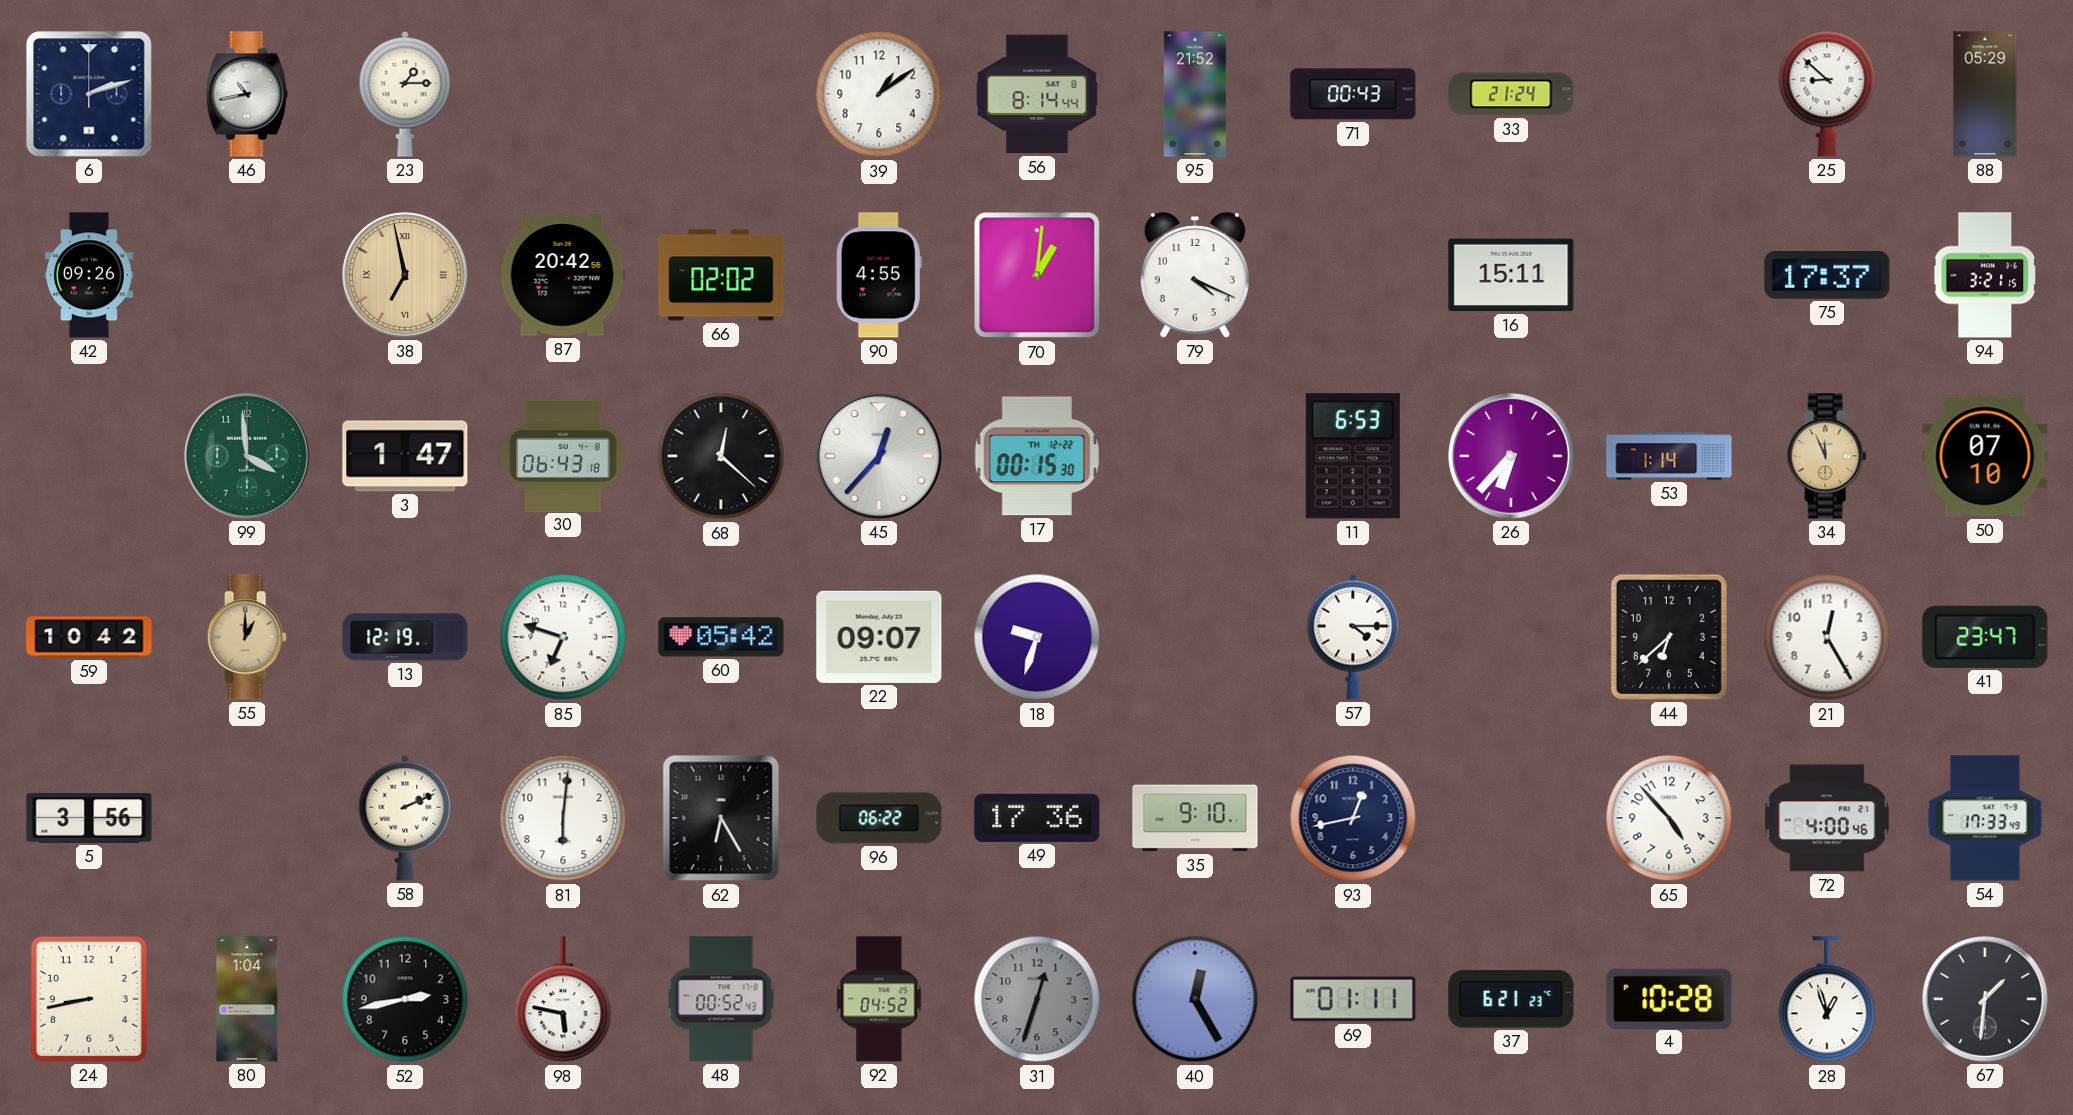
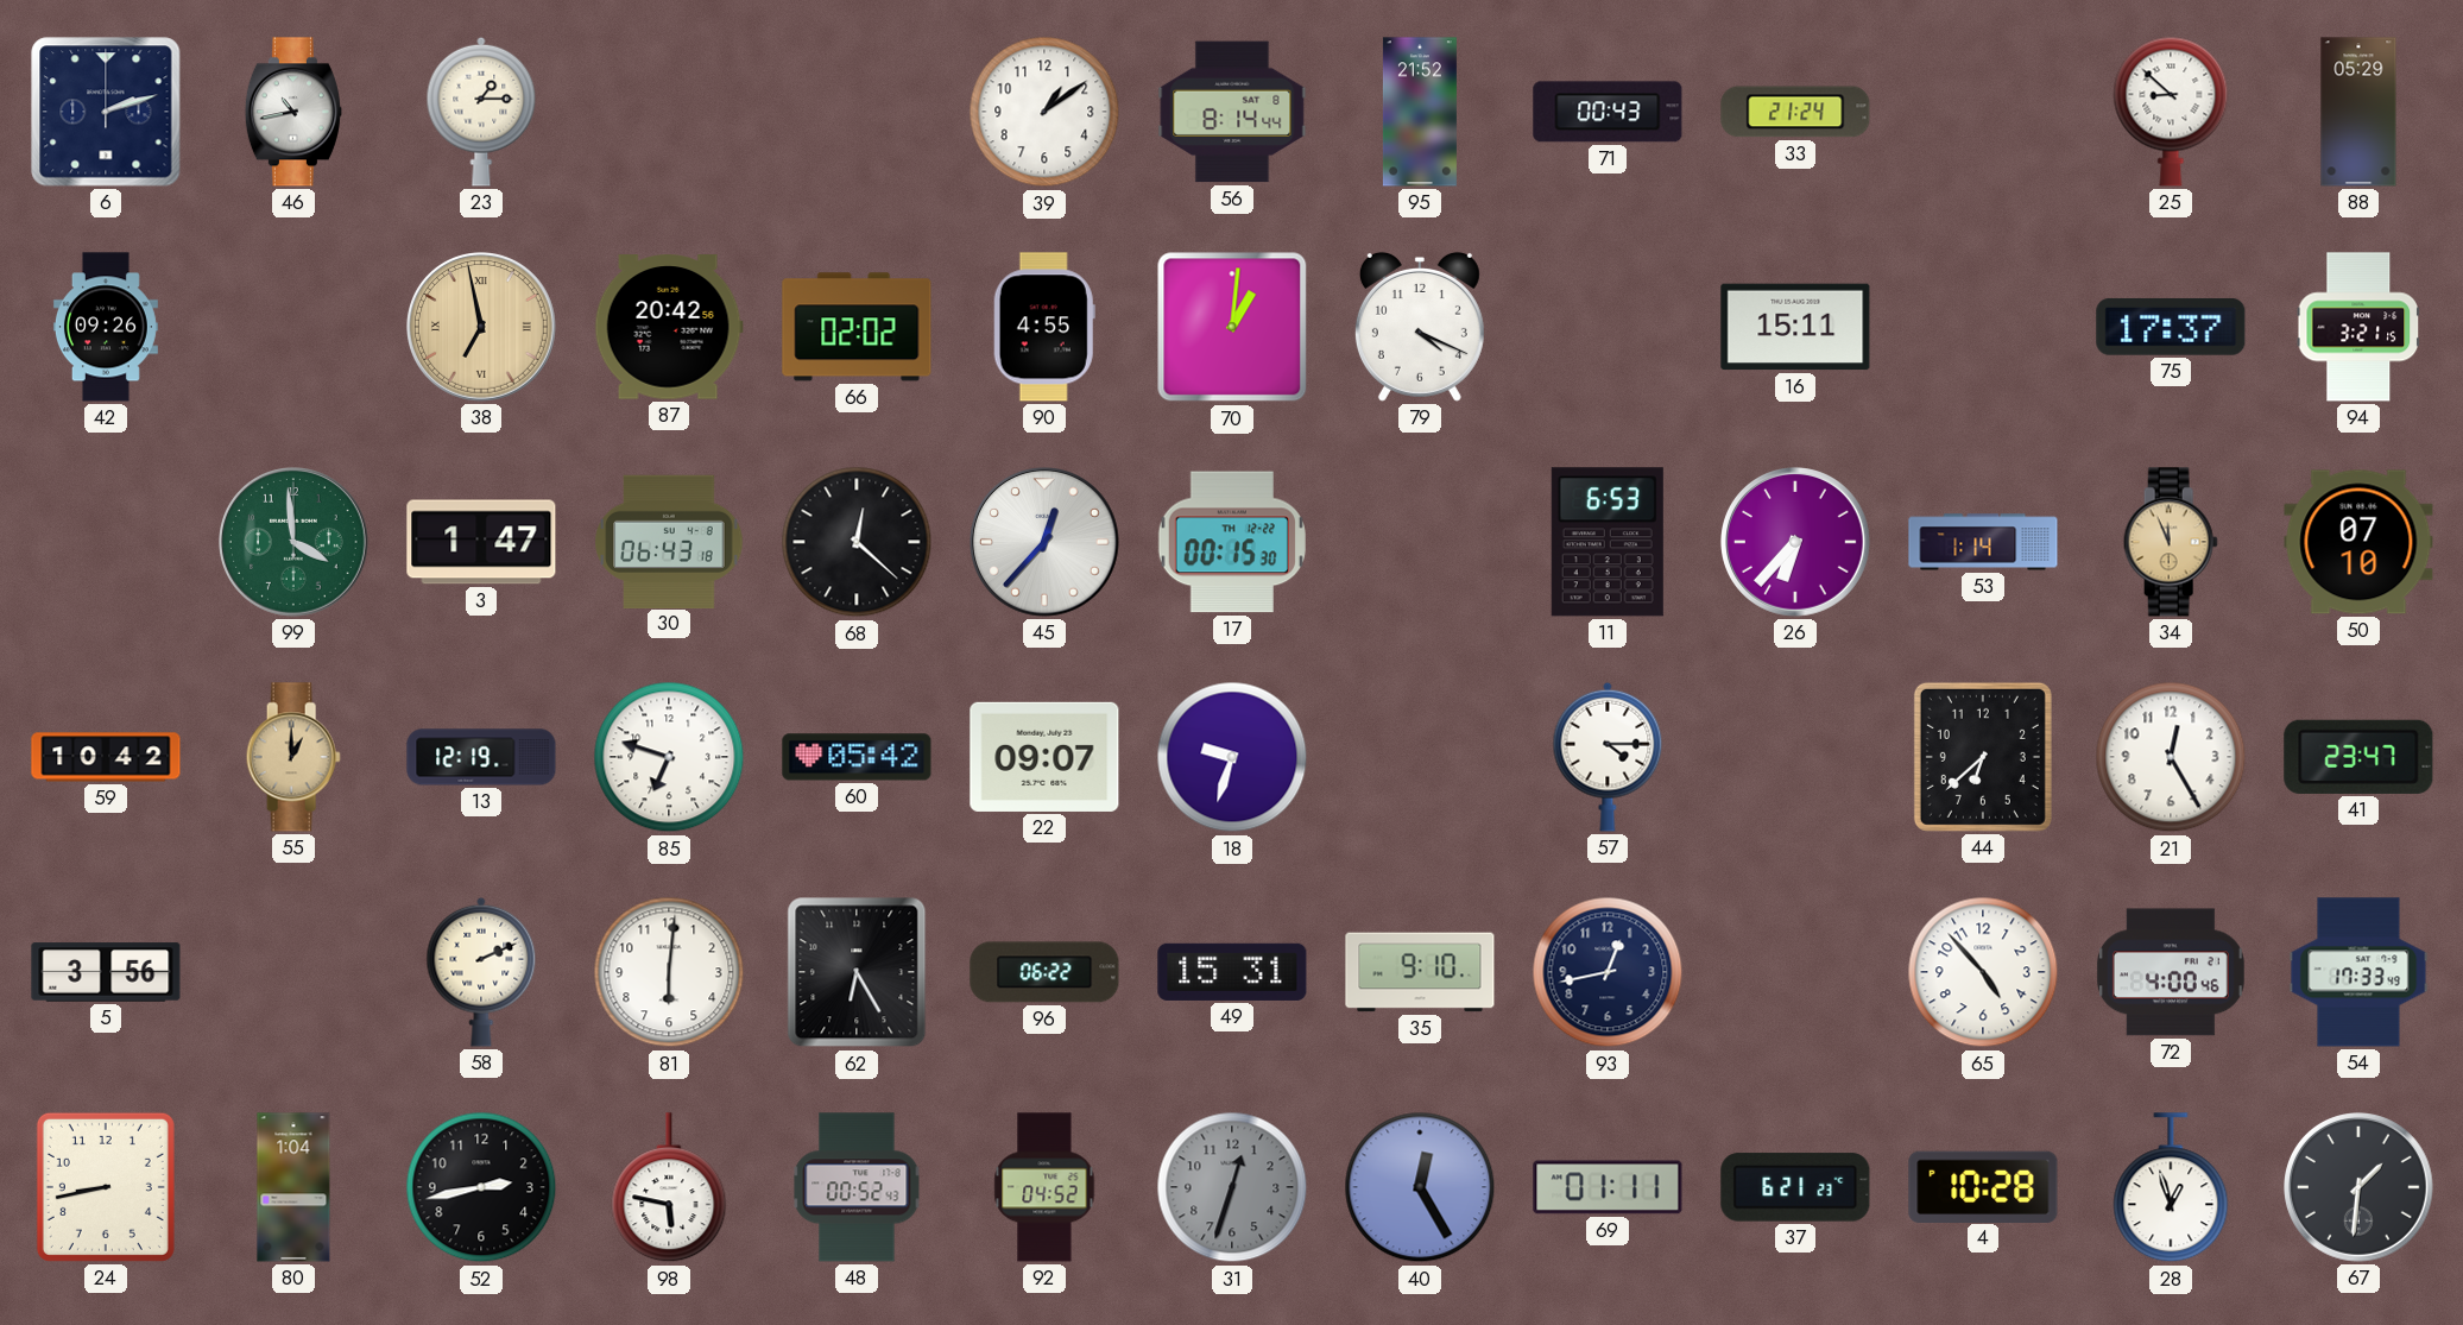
49: 17:36 -> 15:31 (1232, 972)
